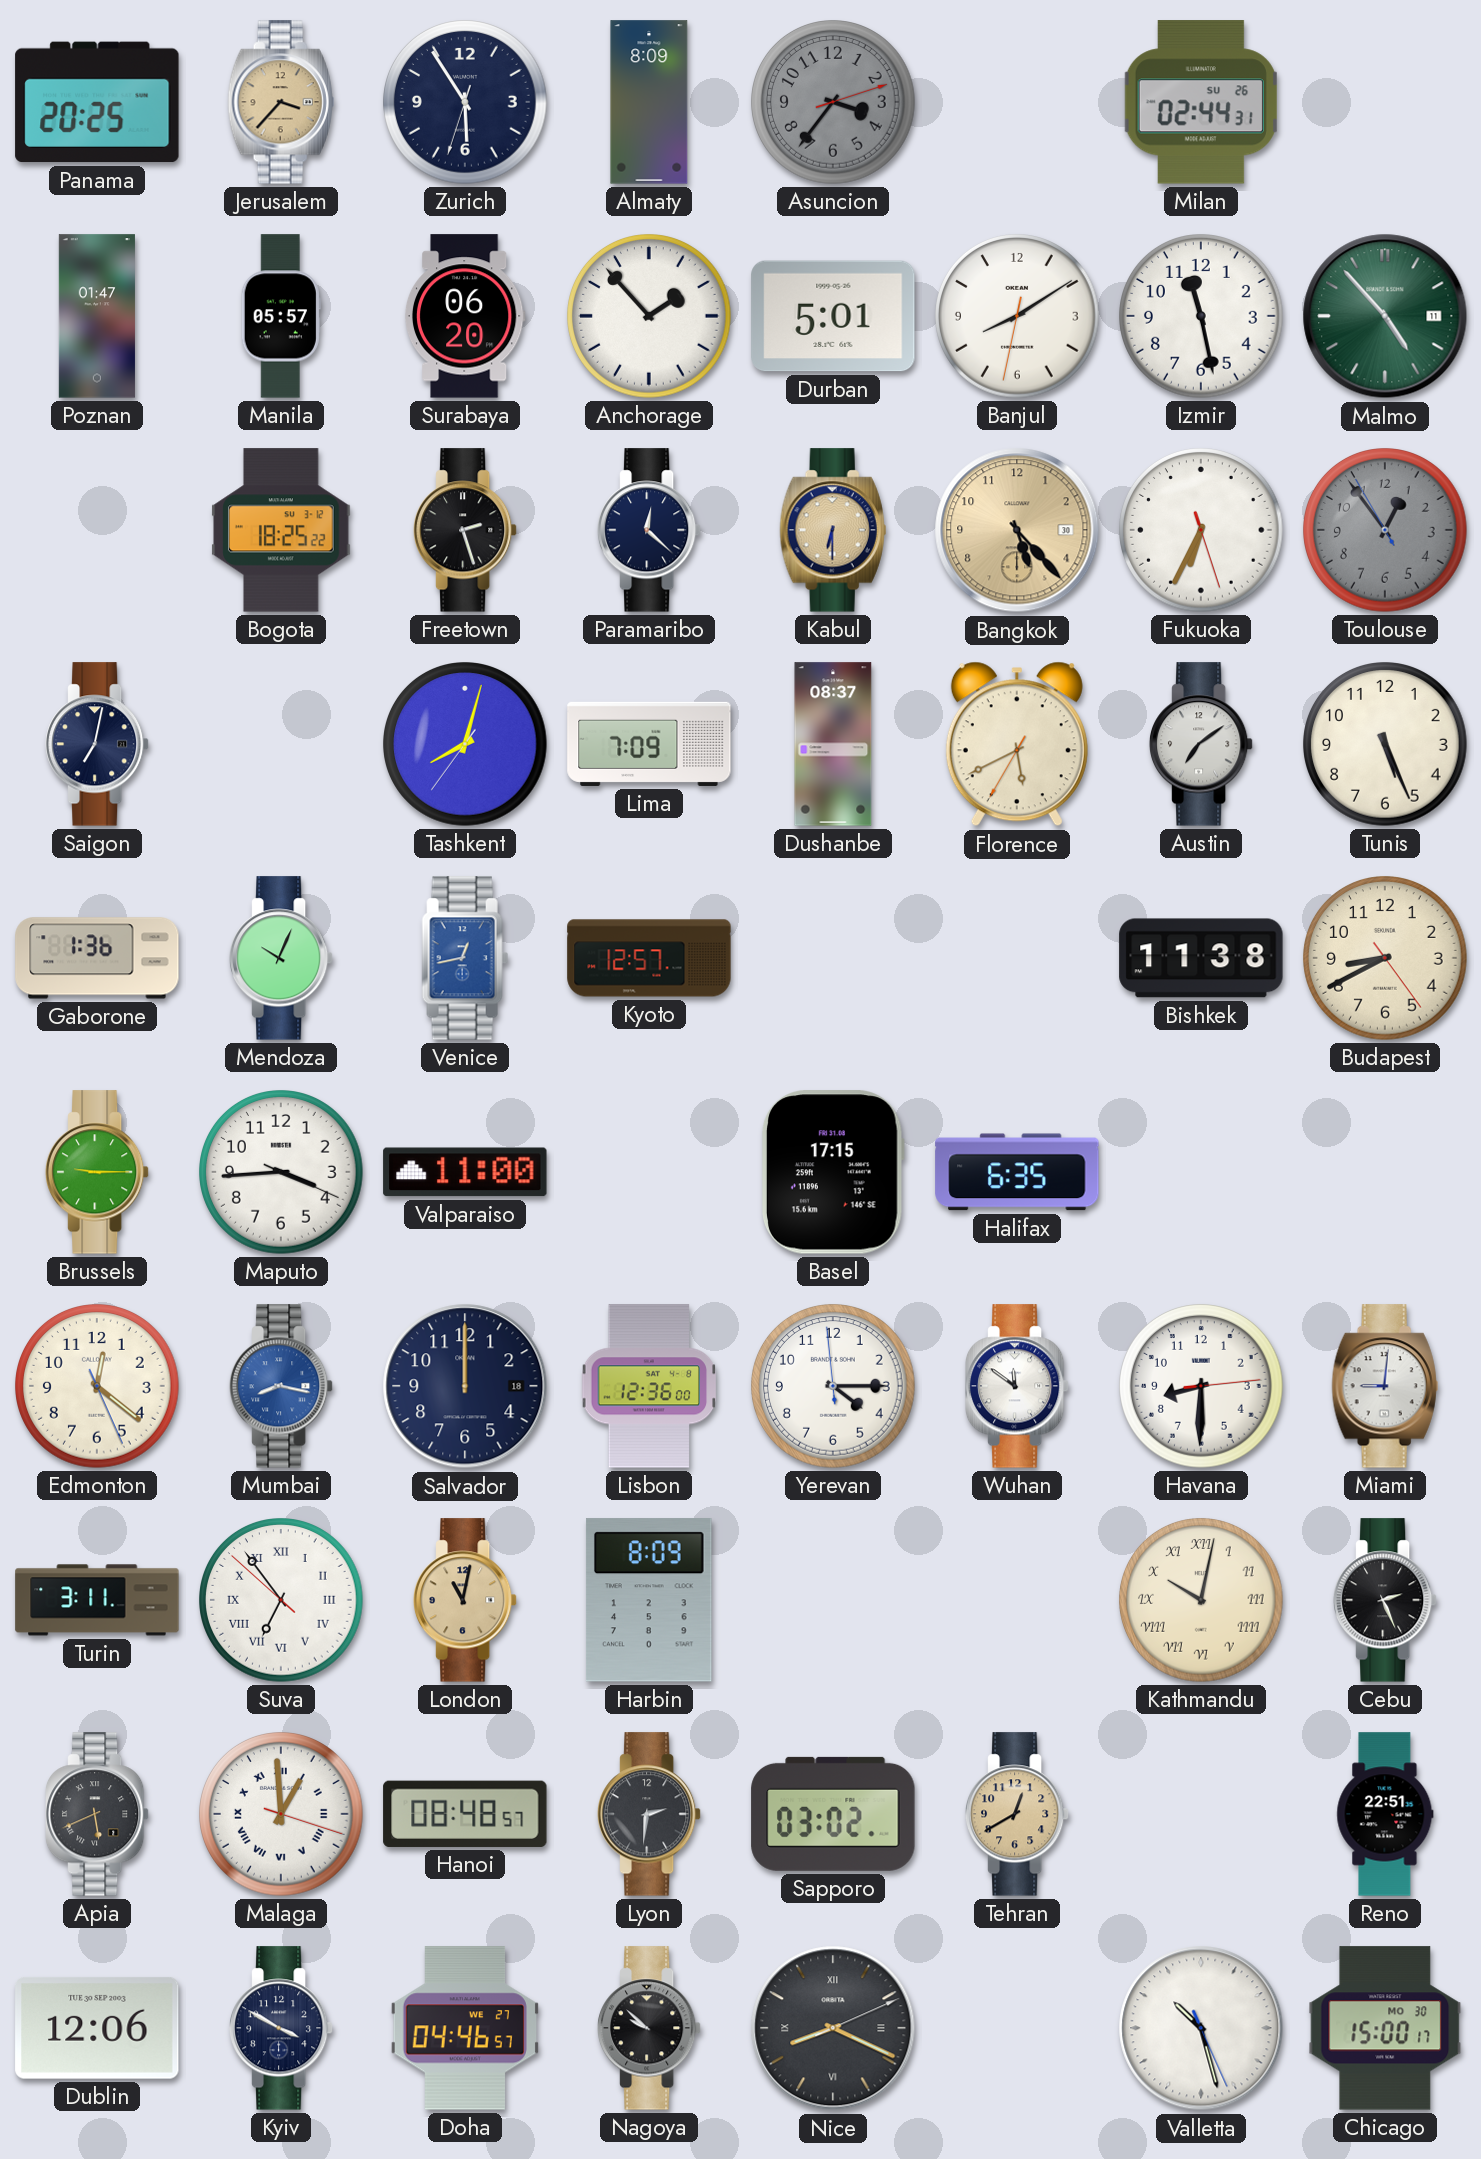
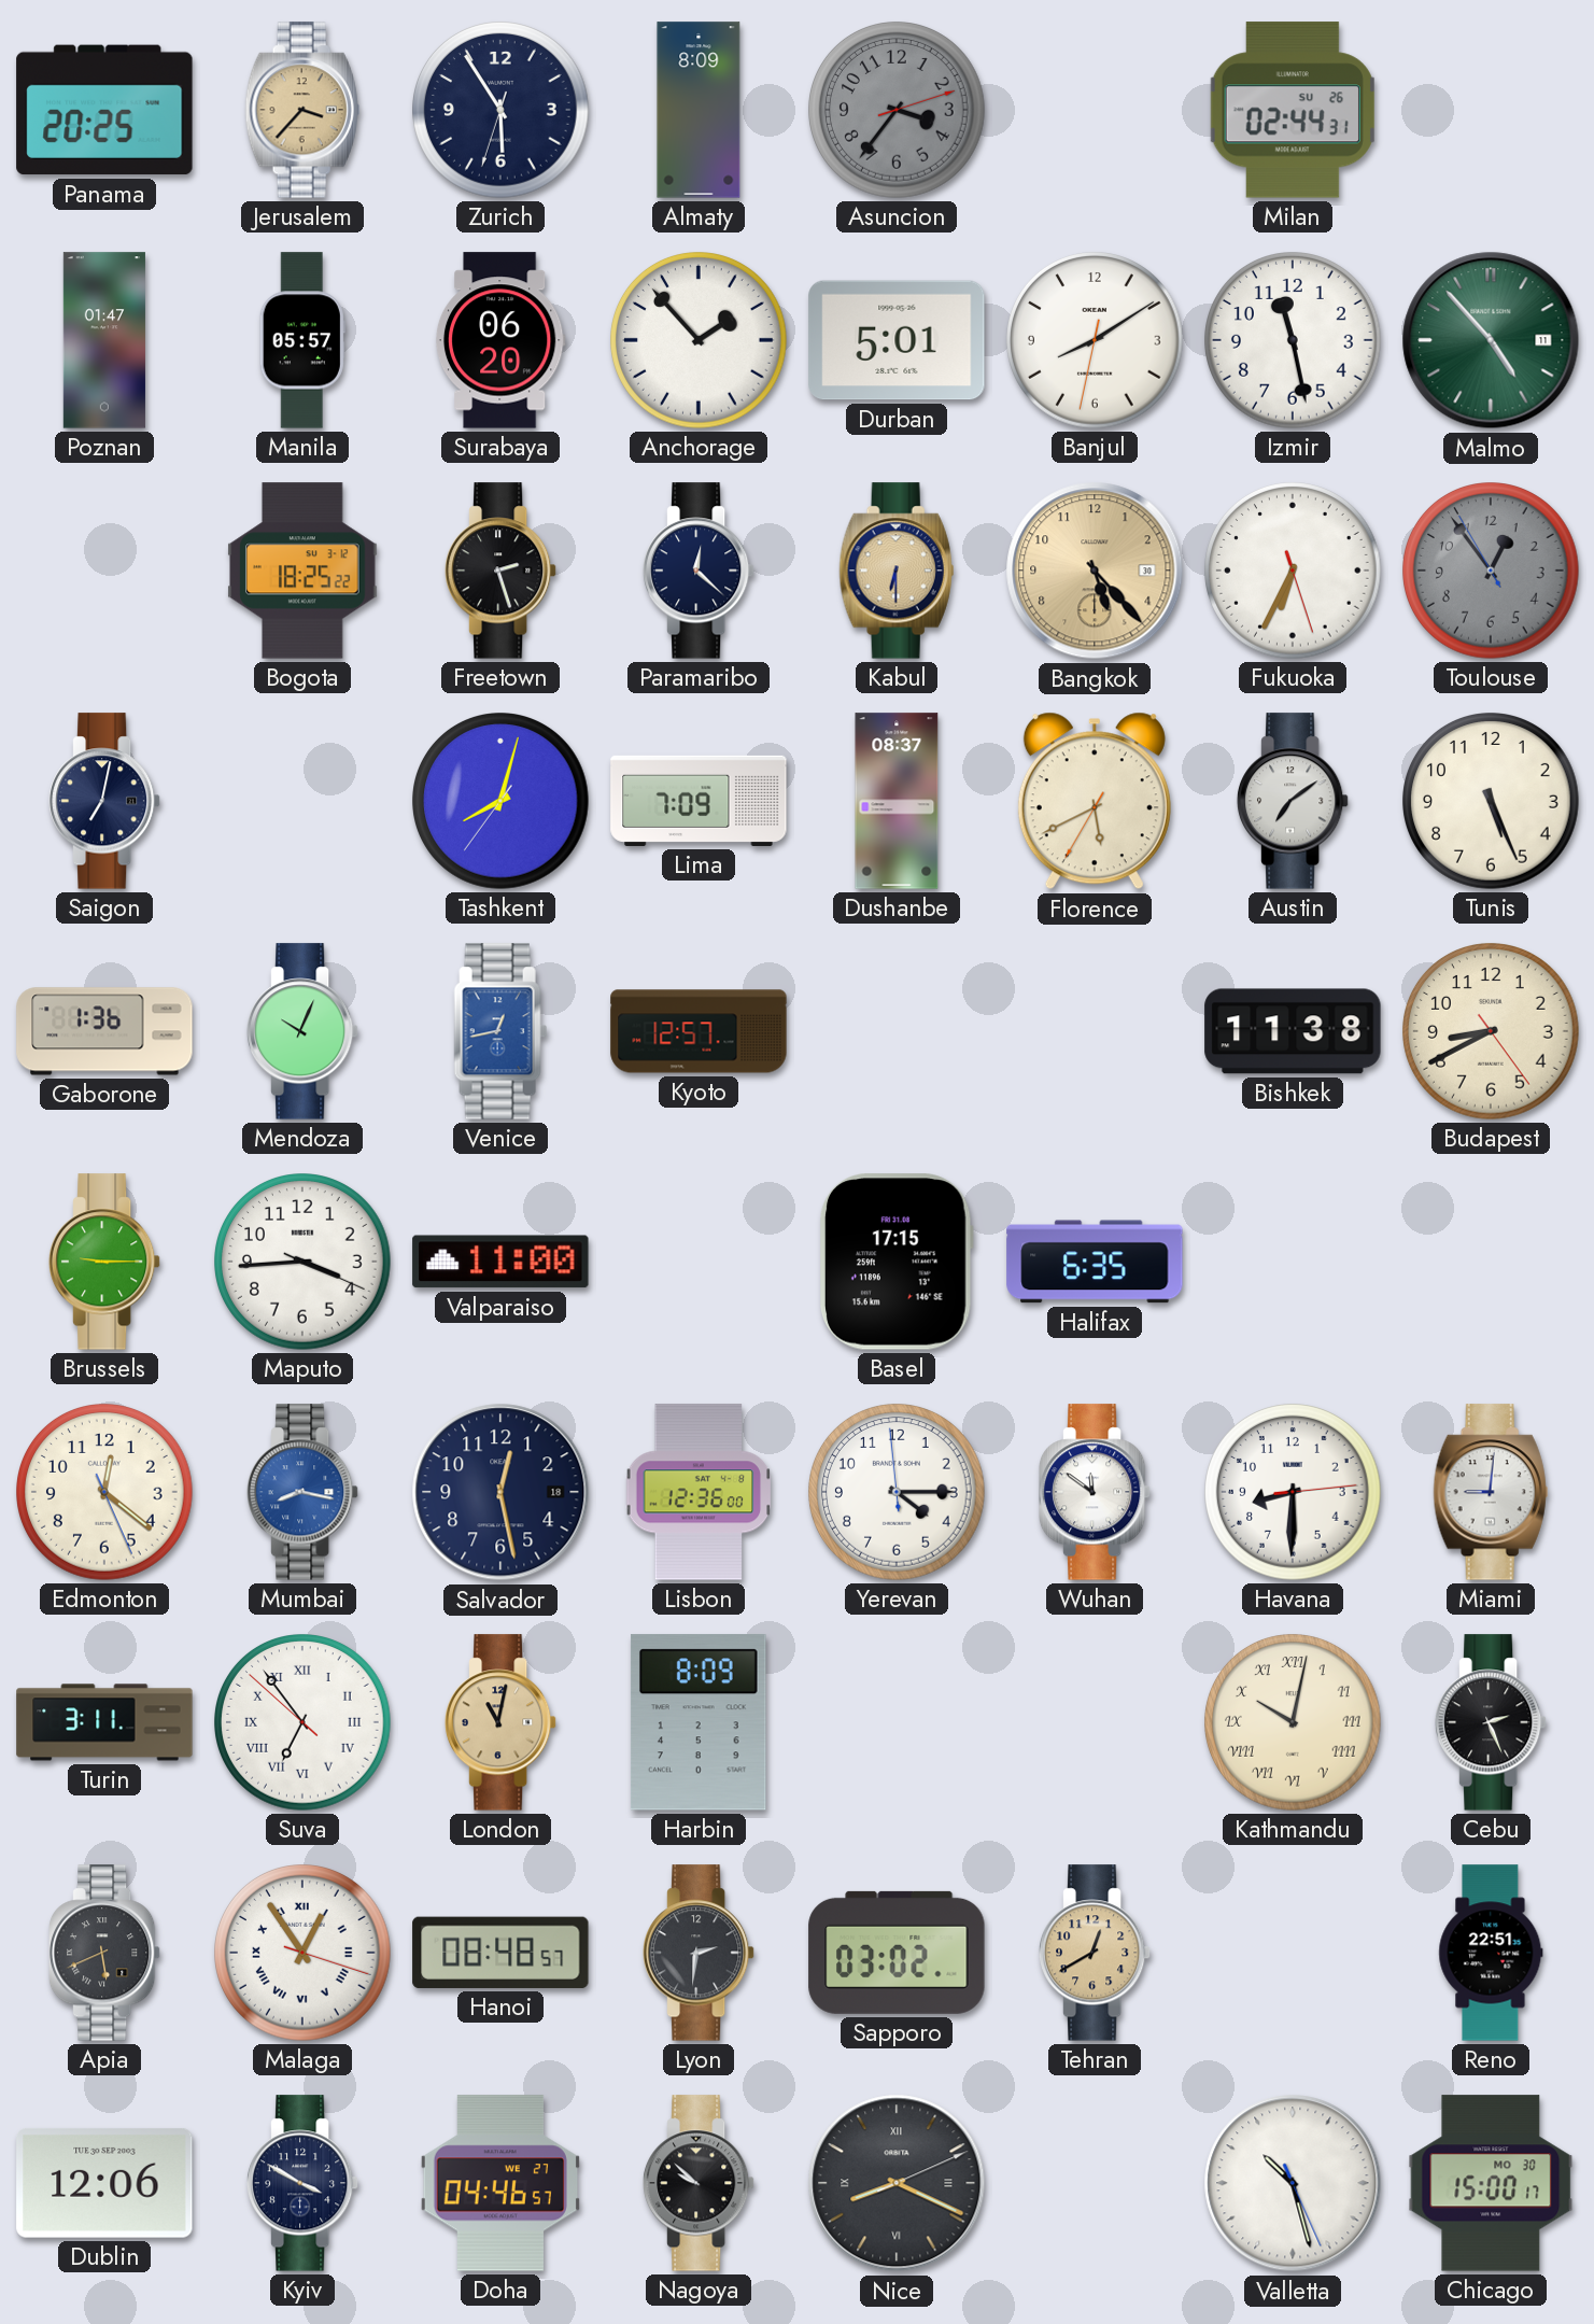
Salvador: 12:00 -> 12:28 (500, 1492)
Malaga: 12:59 -> 12:54 (302, 1953)
